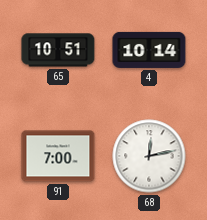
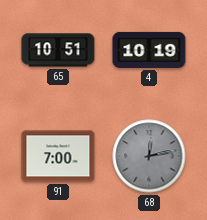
4: 10:14 -> 10:19 (149, 50)
68 dial: white -> grey (149, 156)
